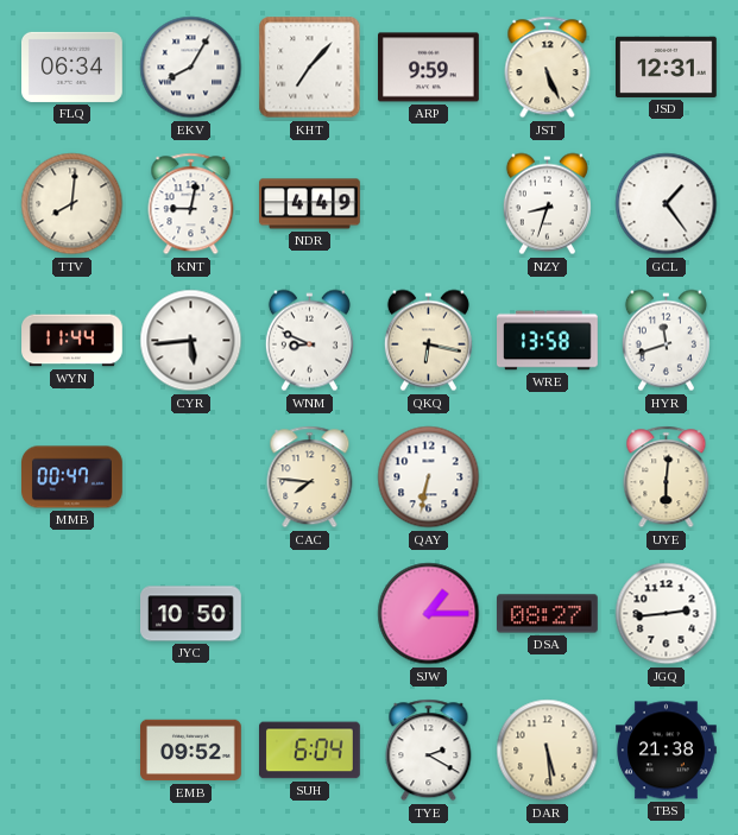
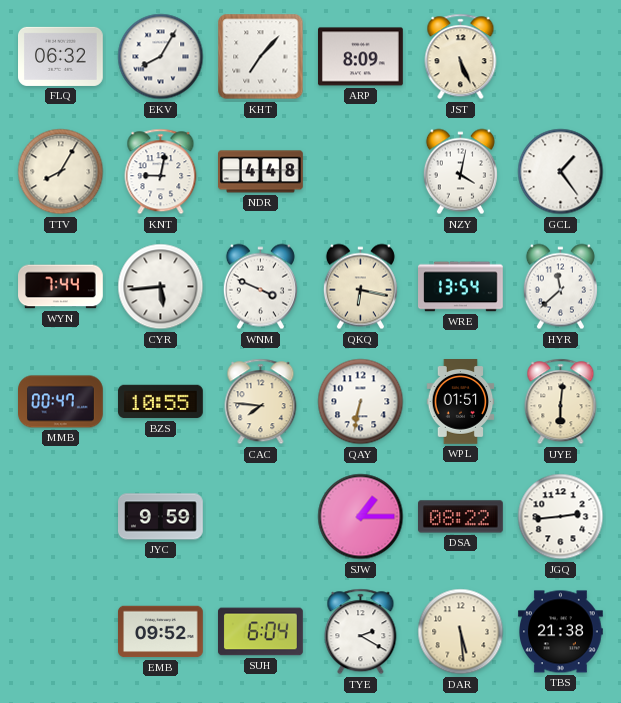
FLQ: 06:34 -> 06:32 (61, 56)
ARP: 9:59 -> 8:09 (361, 57)
JSD: 12:31 -> none (667, 67)
TTV: 8:01 -> 8:05 (61, 172)
NDR: 4:49 -> 4:48 (261, 172)
NZY: 8:33 -> 4:02 (460, 172)
WYN: 11:44 -> 7:44 (61, 287)
WNM: 8:49 -> 3:49 (260, 287)
WRE: 13:58 -> 13:54 (461, 287)
HYR: 11:42 -> 11:38 (560, 287)
BZS: none -> 10:55 (161, 402)
WPL: none -> 01:51 (461, 402)
JYC: 10:50 -> 9:59 (161, 517)
DSA: 08:27 -> 08:22 (461, 517)
